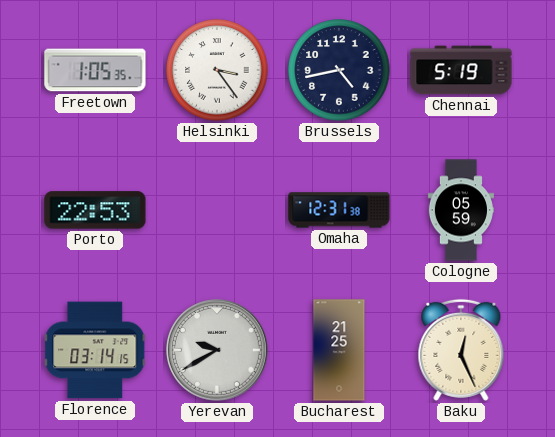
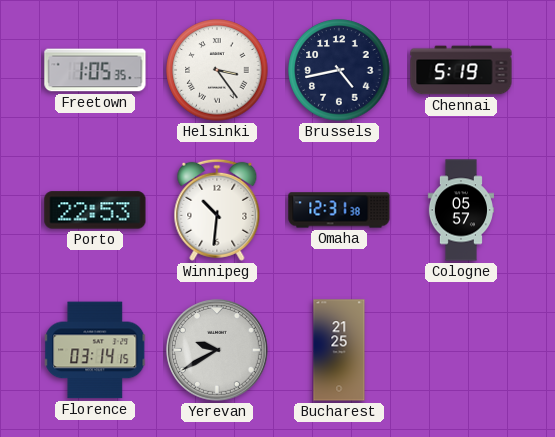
Winnipeg: none -> 10:31 (217, 210)
Cologne: 05:59 -> 05:57 (461, 210)
Baku: 12:26 -> none (461, 350)
